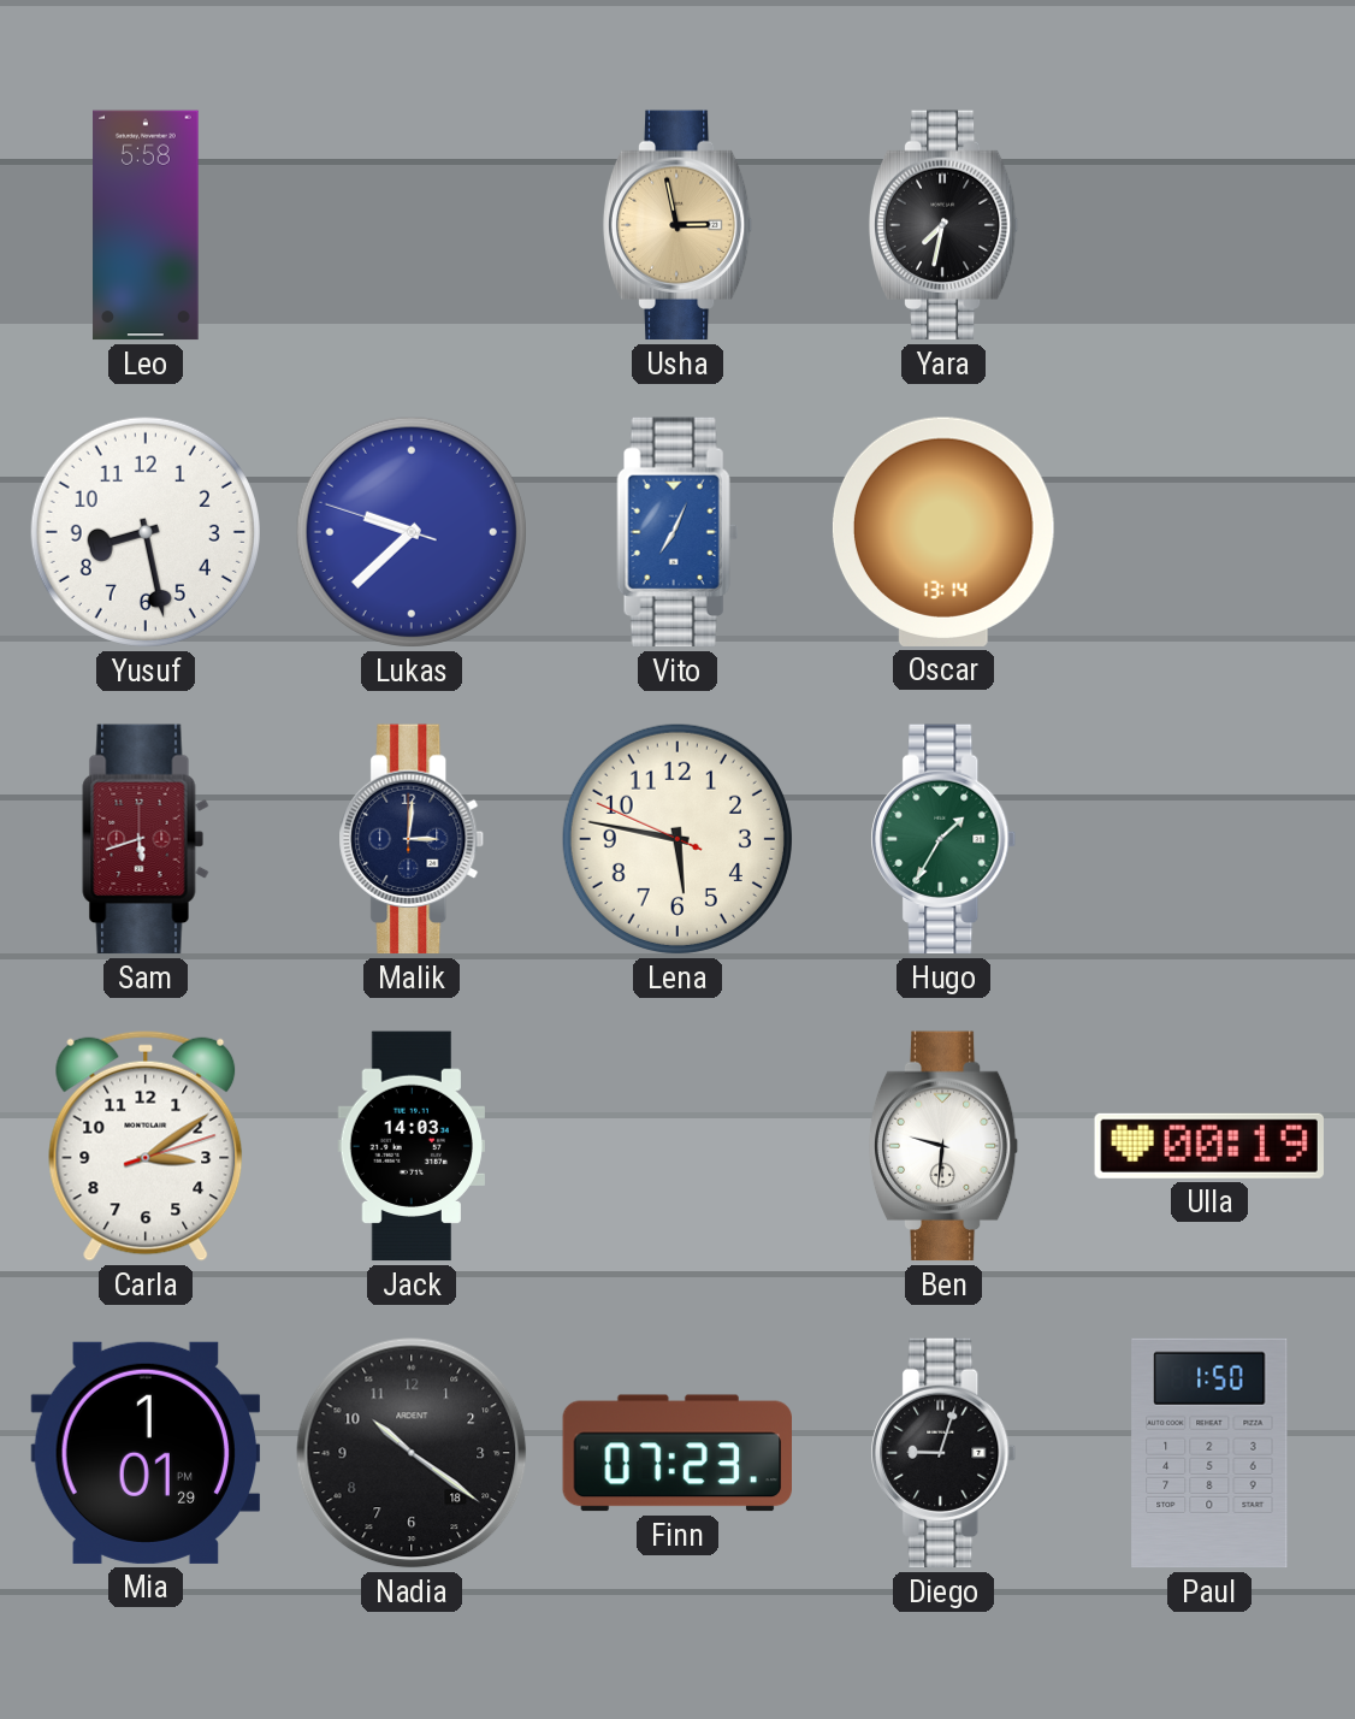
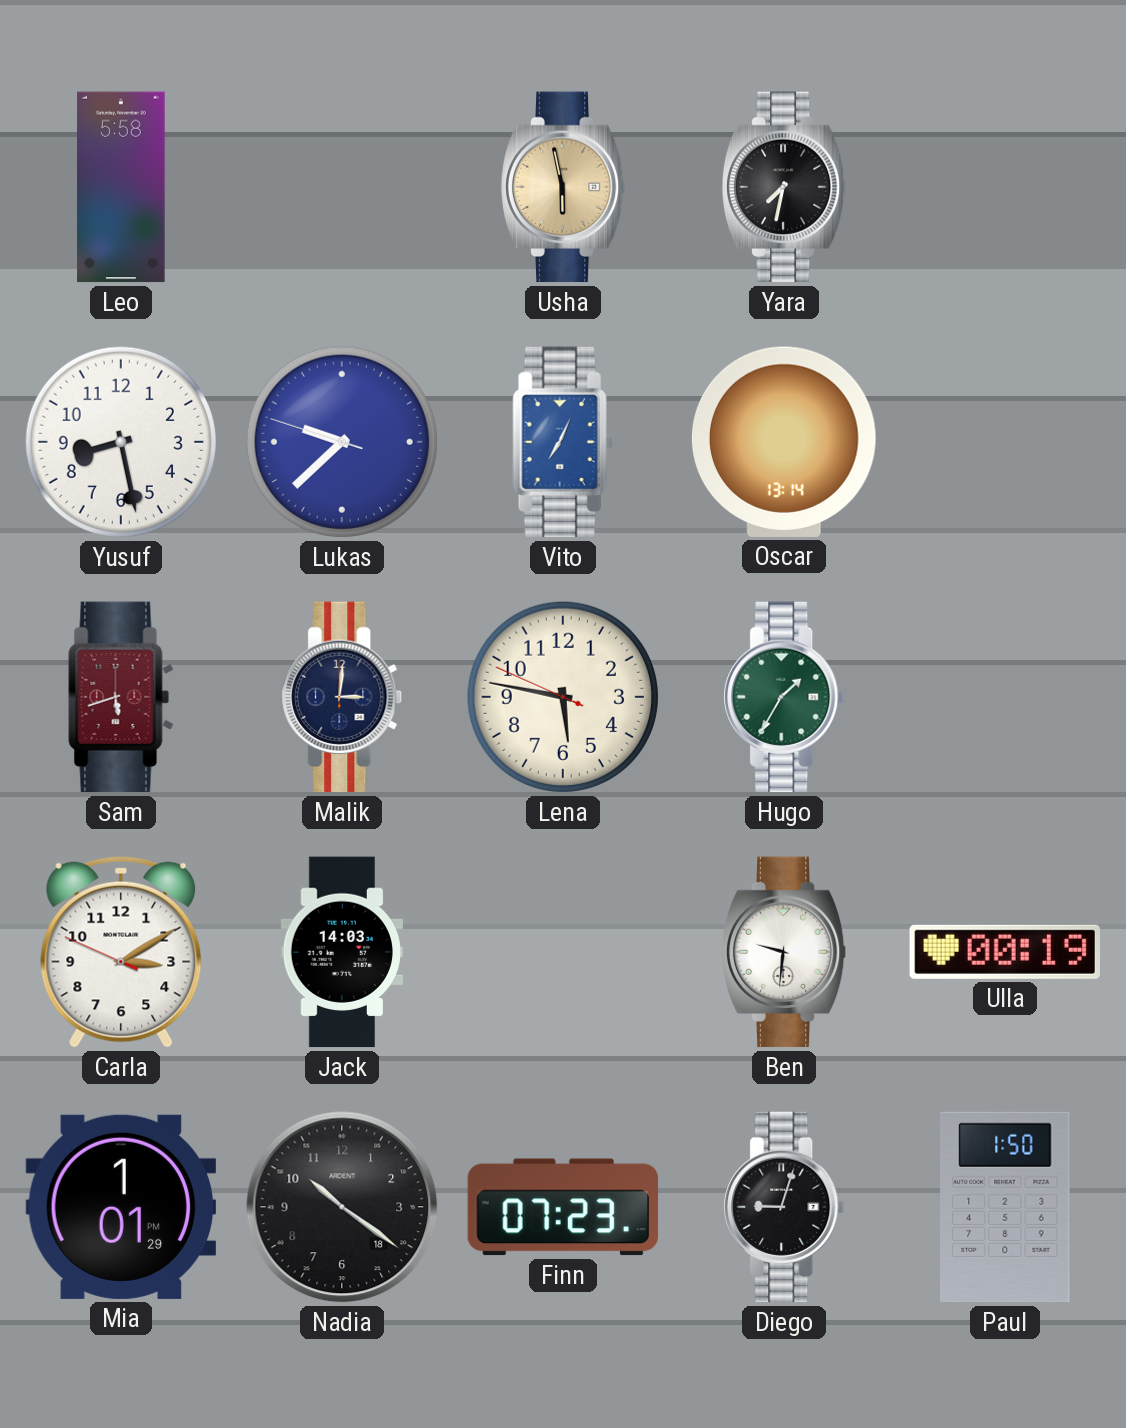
Usha: 2:58 -> 5:58 (563, 187)
Carla: 3:09:12 -> 3:09:49 (121, 952)
